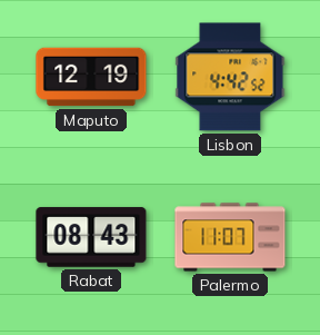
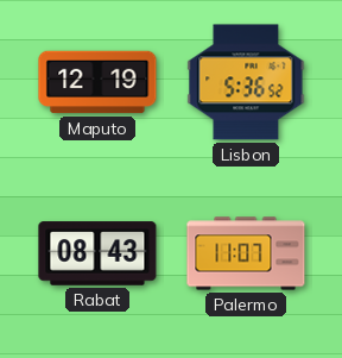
Lisbon: 4:42 -> 5:36 (246, 82)
